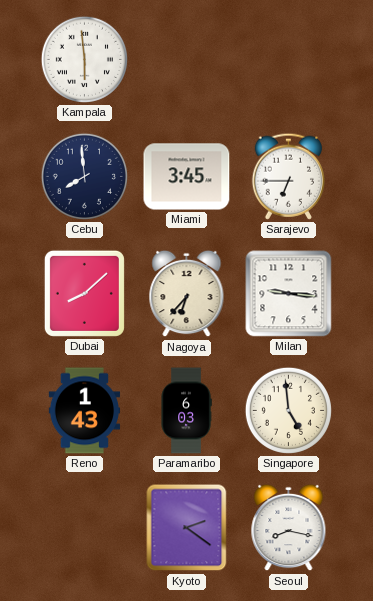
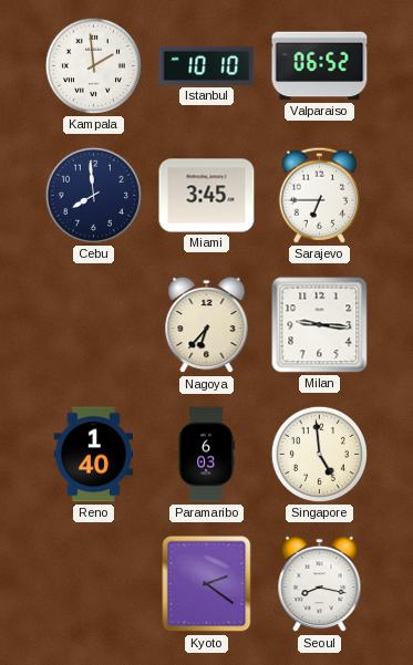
Kampala: 5:59 -> 1:59 (93, 65)
Istanbul: none -> 10:10 (207, 65)
Valparaiso: none -> 06:52 (320, 66)
Dubai: 8:08 -> none (84, 293)
Reno: 1:43 -> 1:40 (94, 455)
